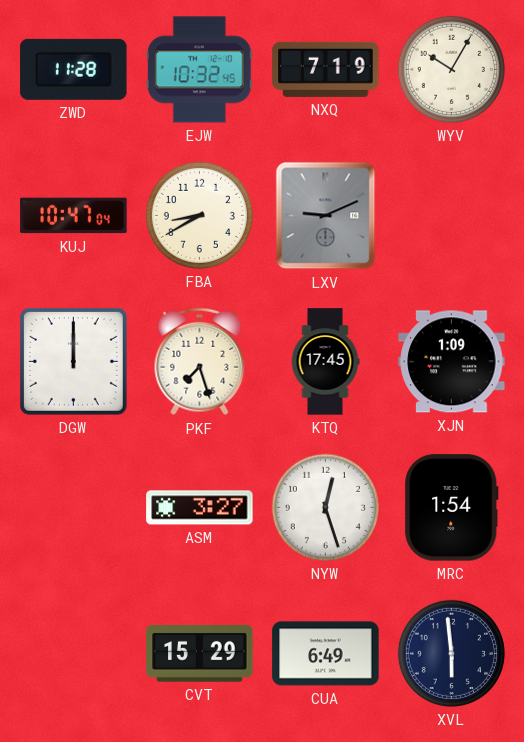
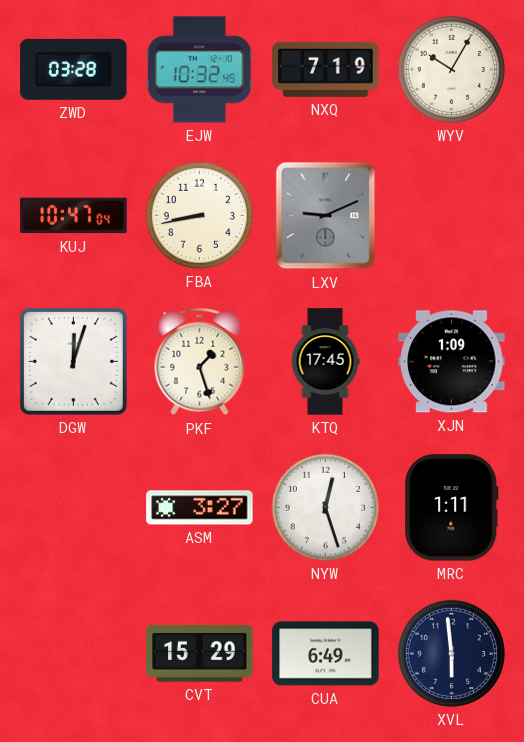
ZWD: 11:28 -> 03:28 (74, 69)
FBA: 8:40 -> 8:43 (199, 215)
DGW: 12:00 -> 12:03 (73, 361)
PKF: 7:27 -> 1:27 (200, 362)
MRC: 1:54 -> 1:11 (452, 508)
